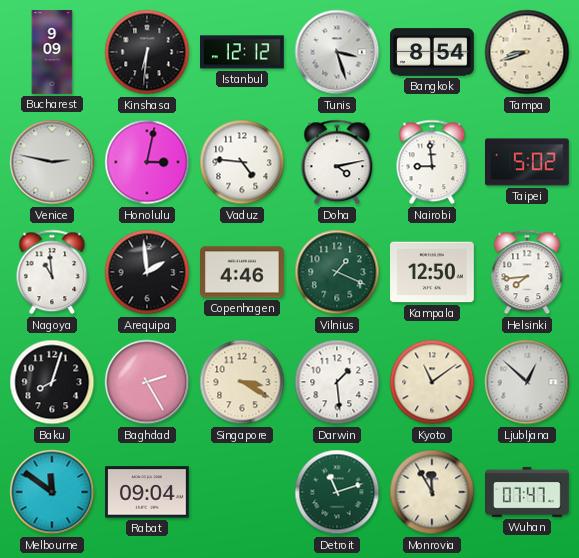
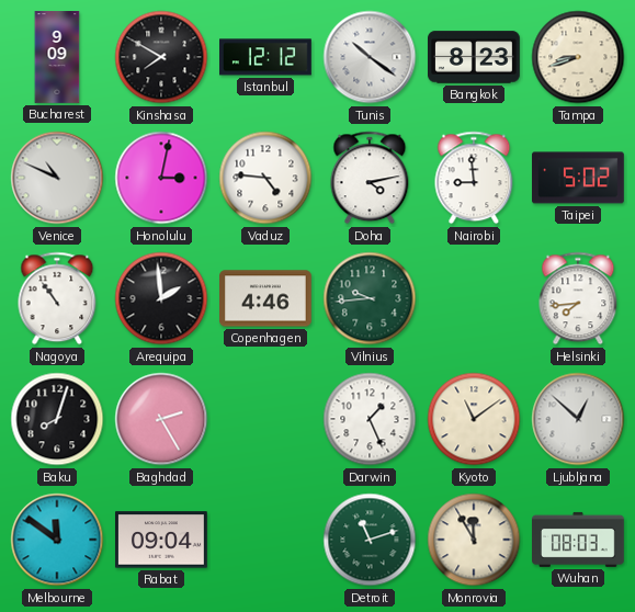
Kinshasa: 6:31 -> 7:50 (161, 57)
Tunis: 3:27 -> 10:21 (370, 57)
Bangkok: 8:54 -> 8:23 (475, 57)
Venice: 2:47 -> 10:49 (57, 178)
Nagoya: 10:59 -> 10:54 (57, 298)
Vilnius: 1:19 -> 9:44 (370, 298)
Kampala: 12:50 -> none (433, 272)
Singapore: 3:20 -> none (242, 382)
Darwin: 1:29 -> 1:26 (370, 419)
Wuhan: 07:47 -> 08:03 (579, 540)
